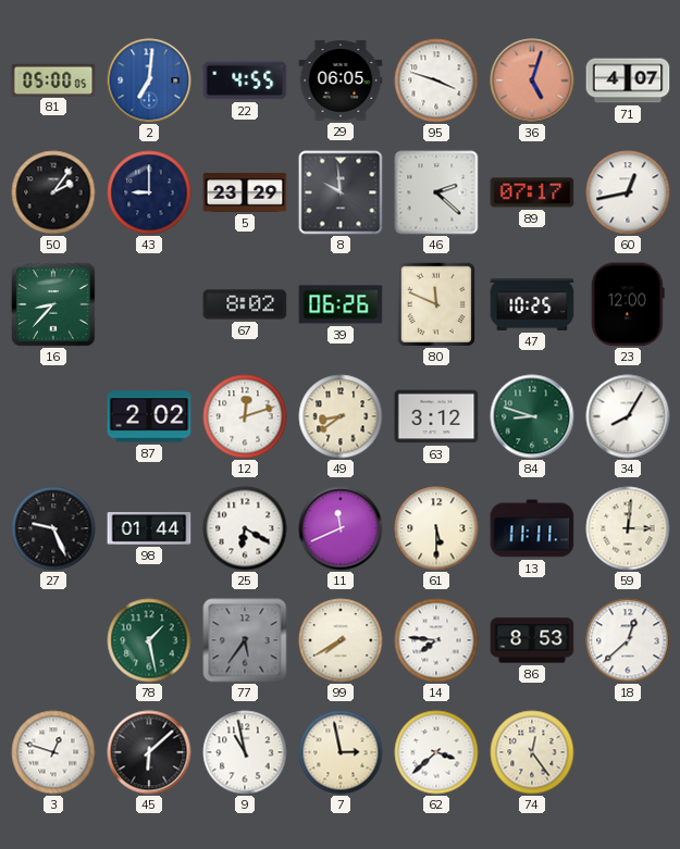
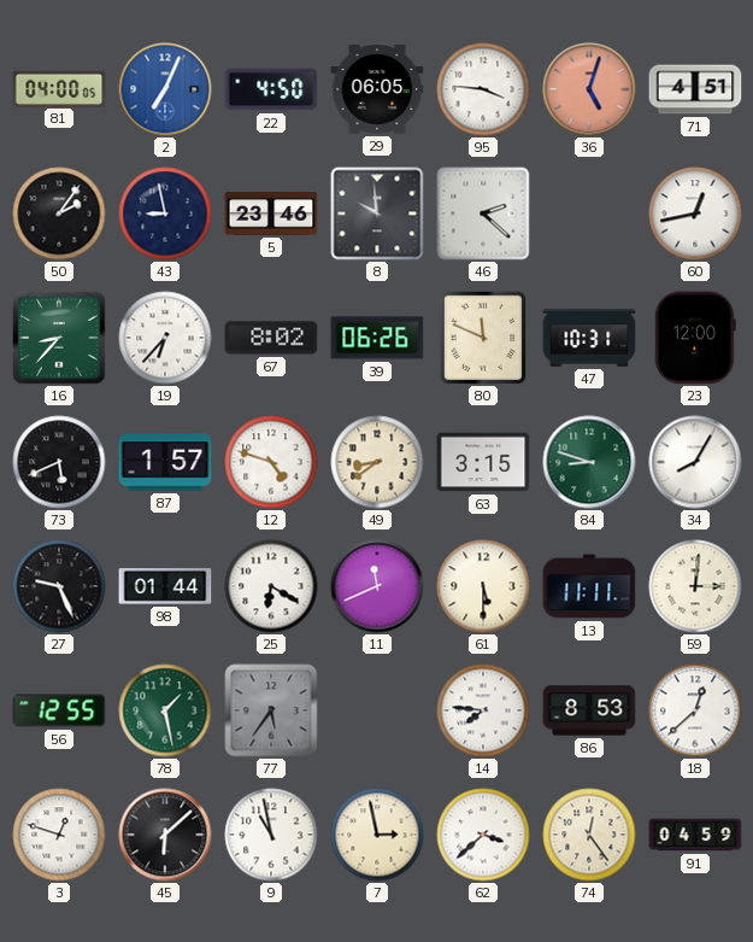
81: 05:00 -> 04:00 (59, 88)
2: 7:01 -> 7:04 (165, 89)
22: 4:55 -> 4:50 (271, 89)
95: 3:48 -> 3:46 (483, 89)
71: 4:07 -> 4:51 (695, 89)
43: 9:00 -> 8:58 (165, 213)
5: 23:29 -> 23:46 (271, 213)
89: 07:17 -> none (532, 192)
19: none -> 6:37 (165, 338)
47: 10:25 -> 10:31 (589, 339)
73: none -> 5:41 (59, 462)
87: 2:02 -> 1:57 (165, 462)
12: 12:12 -> 4:48 (271, 462)
63: 3:12 -> 3:15 (483, 462)
56: none -> 12:55 (59, 710)
99: 7:40 -> none (341, 640)
91: none -> 04:59 (695, 835)
